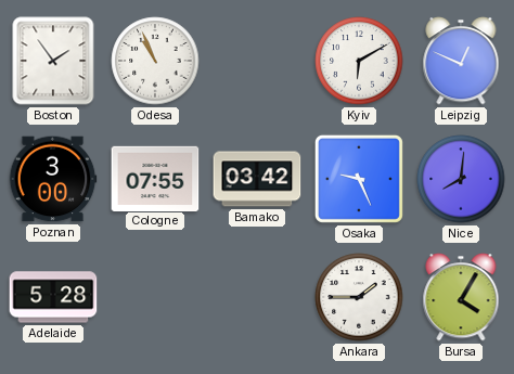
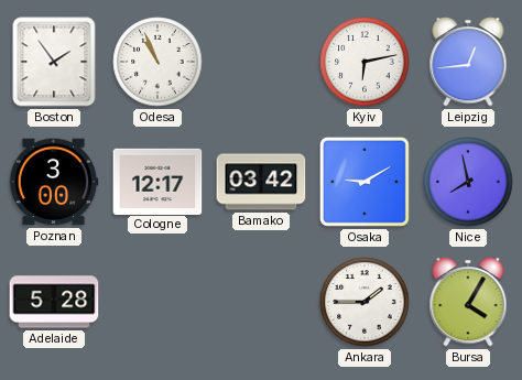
Kyiv: 6:10 -> 6:13 (365, 62)
Leipzig: 12:49 -> 12:44 (468, 62)
Cologne: 07:55 -> 12:17 (157, 181)
Osaka: 9:26 -> 9:10 (365, 182)
Nice: 8:01 -> 7:58 (468, 182)
